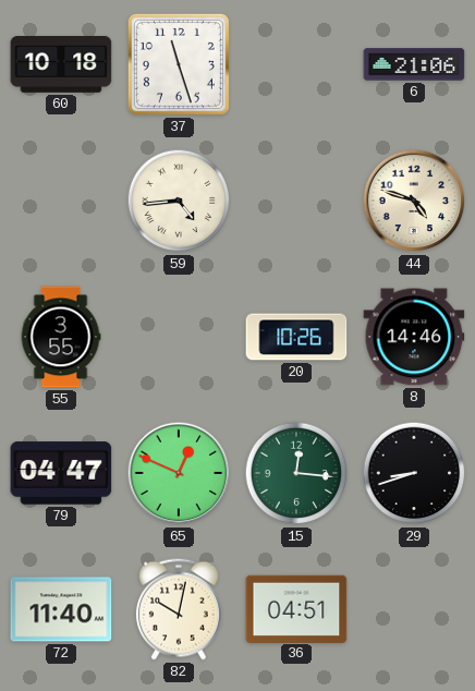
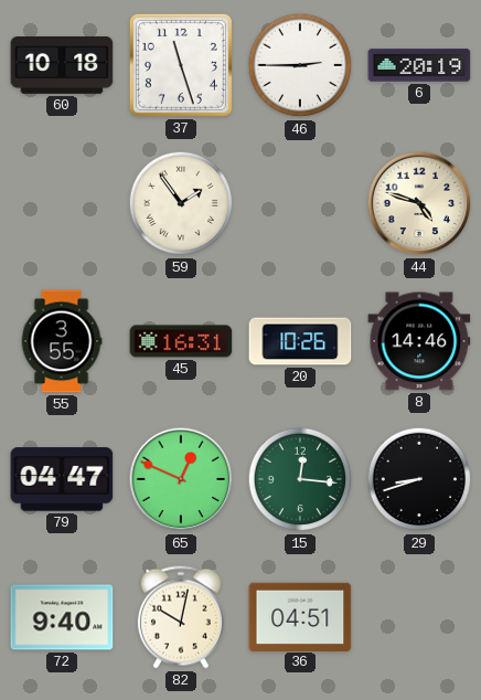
46: none -> 2:45 (300, 65)
6: 21:06 -> 20:19 (419, 65)
59: 4:44 -> 1:54 (181, 203)
45: none -> 16:31 (181, 341)
72: 11:40 -> 9:40 (62, 617)
